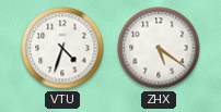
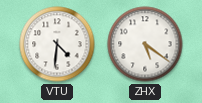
VTU: 4:33 -> 4:31 (57, 44)
